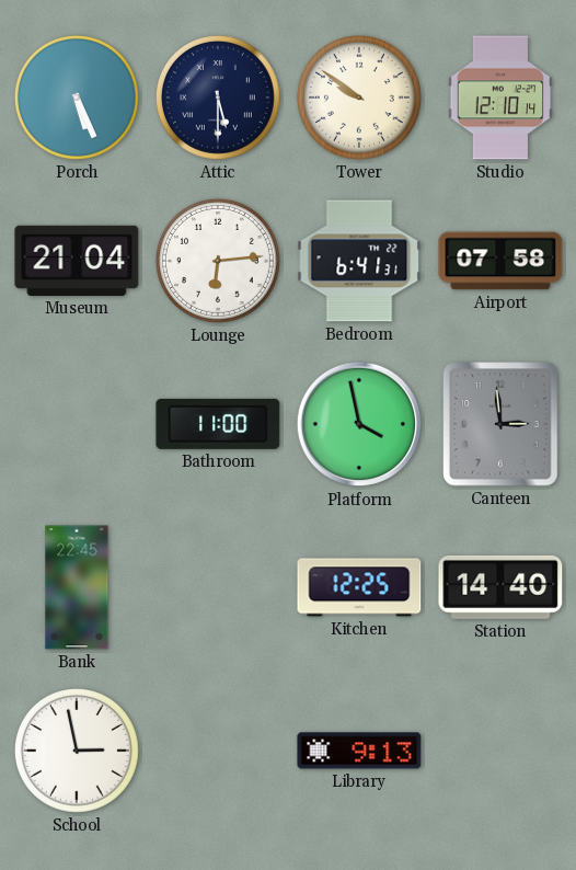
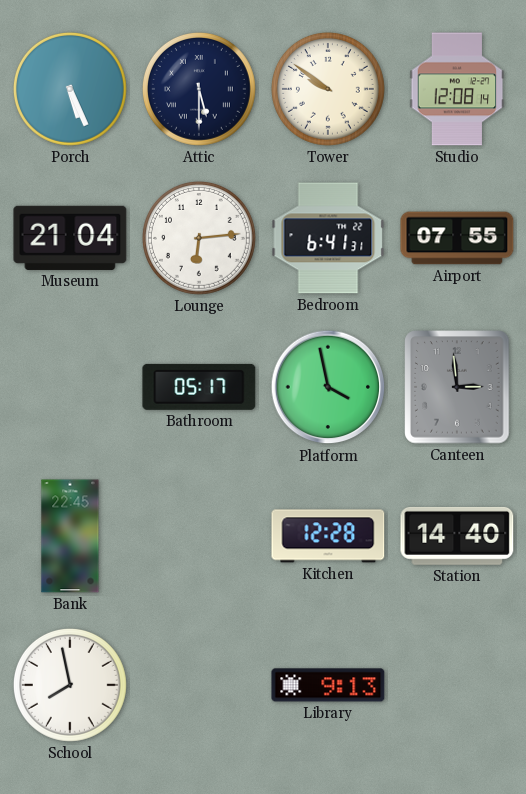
Studio: 12:10 -> 12:08 (457, 89)
Airport: 07:58 -> 07:55 (457, 238)
Bathroom: 11:00 -> 05:17 (199, 387)
Kitchen: 12:25 -> 12:28 (328, 536)
School: 2:58 -> 7:58 (70, 685)
